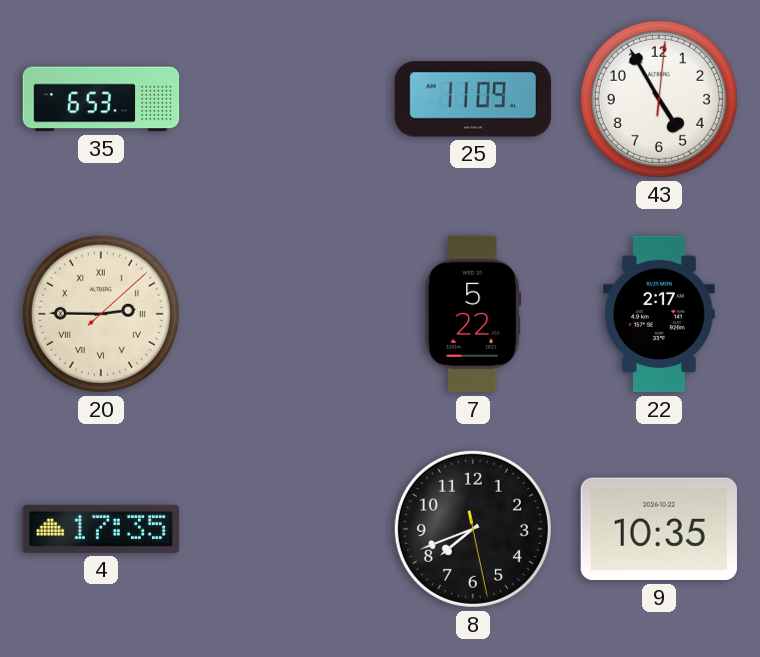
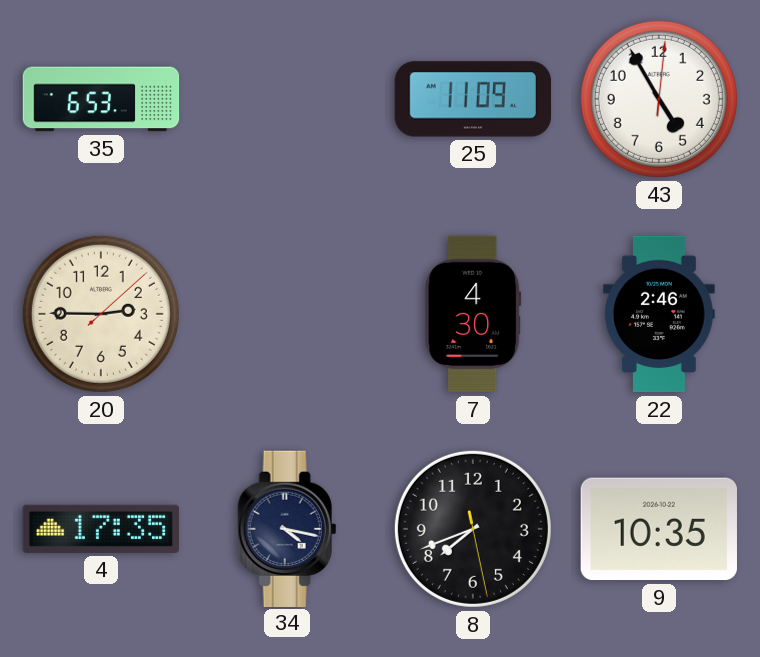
20 numerals: Roman -> Arabic (101, 314)
7: 5:22 -> 4:30 (473, 314)
22: 2:17 -> 2:46 (660, 314)
34: none -> 4:17 (287, 528)
